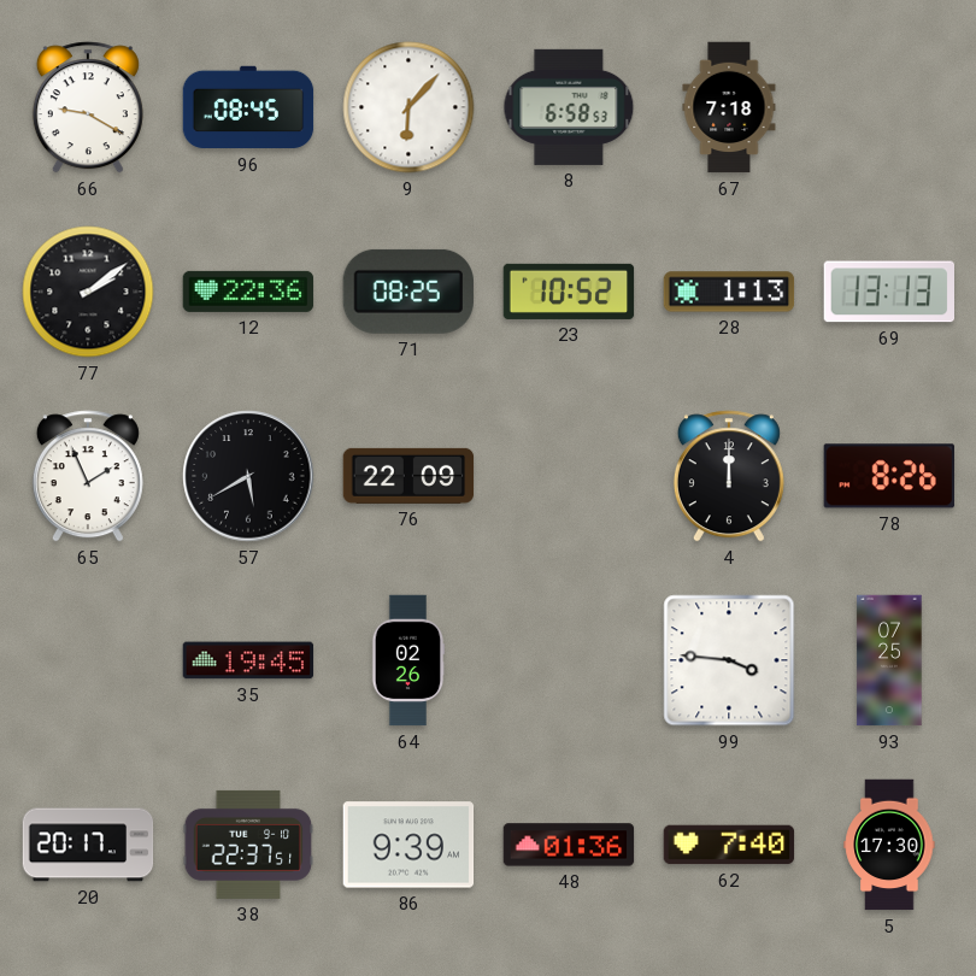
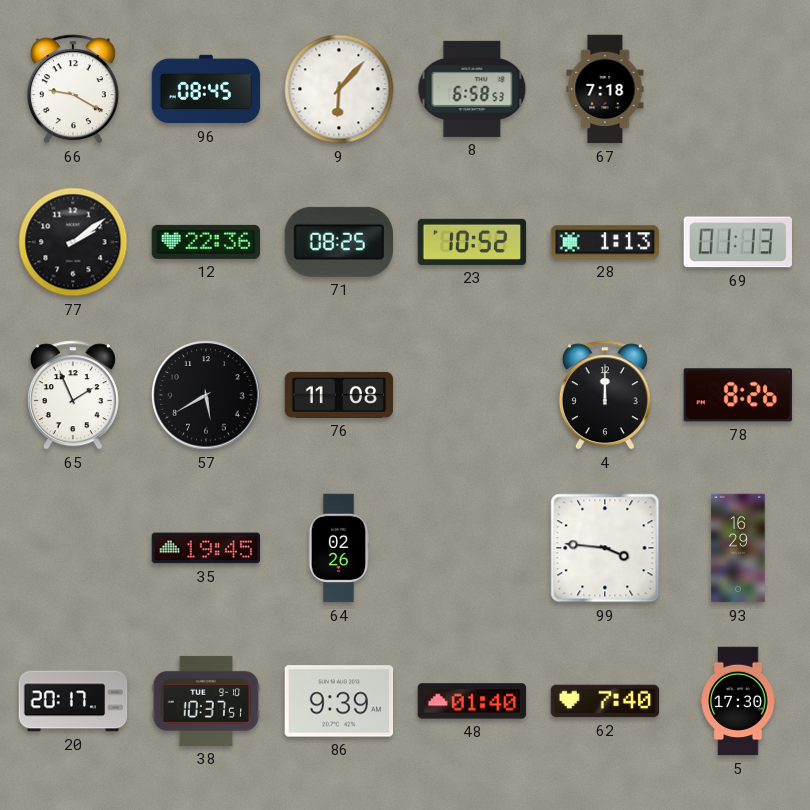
69: 13:13 -> 01:13 (738, 242)
76: 22:09 -> 11:08 (339, 395)
93: 07:25 -> 16:29 (738, 548)
38: 22:37 -> 10:37 (206, 701)
48: 01:36 -> 01:40 (472, 701)
